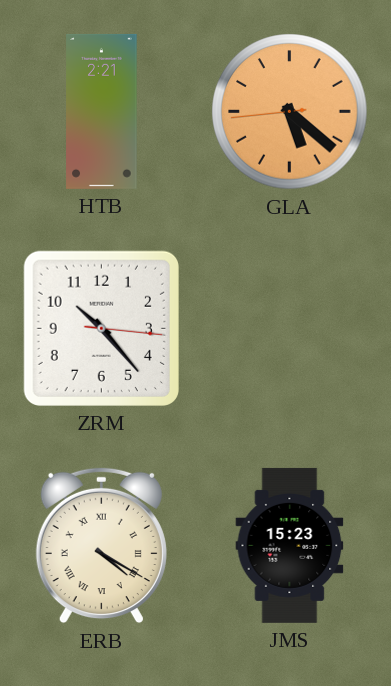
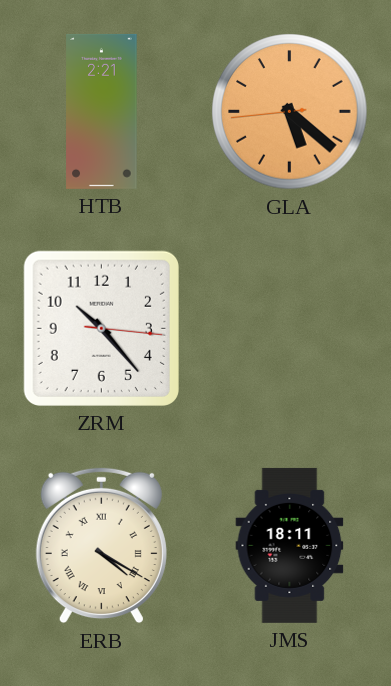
JMS: 15:23 -> 18:11 (290, 545)
